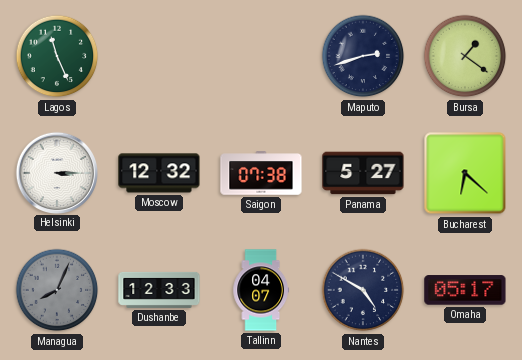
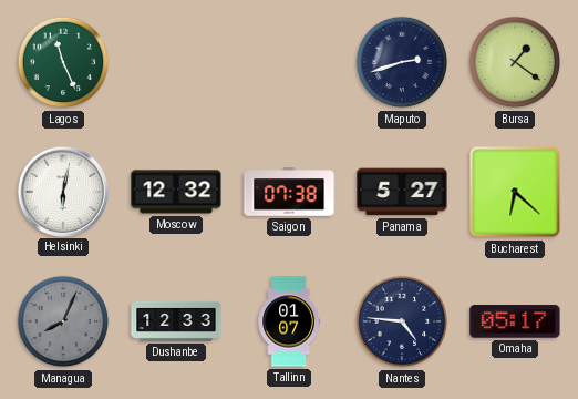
Helsinki: 3:15 -> 6:02 (62, 191)
Tallinn: 04:07 -> 01:07 (289, 321)
Nantes: 4:50 -> 4:46 (402, 321)
